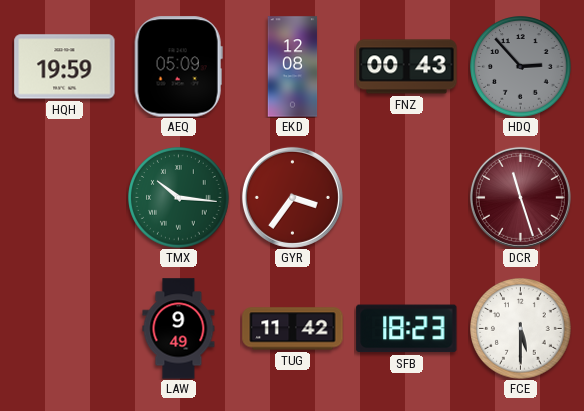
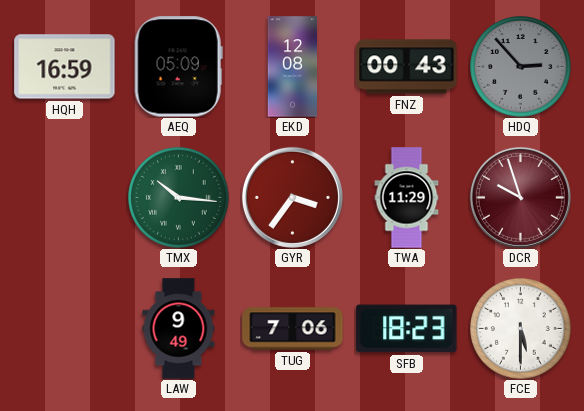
HQH: 19:59 -> 16:59 (65, 67)
TWA: none -> 11:29 (407, 198)
DCR: 11:27 -> 9:57 (520, 197)
TUG: 11:42 -> 7:06 (293, 329)
